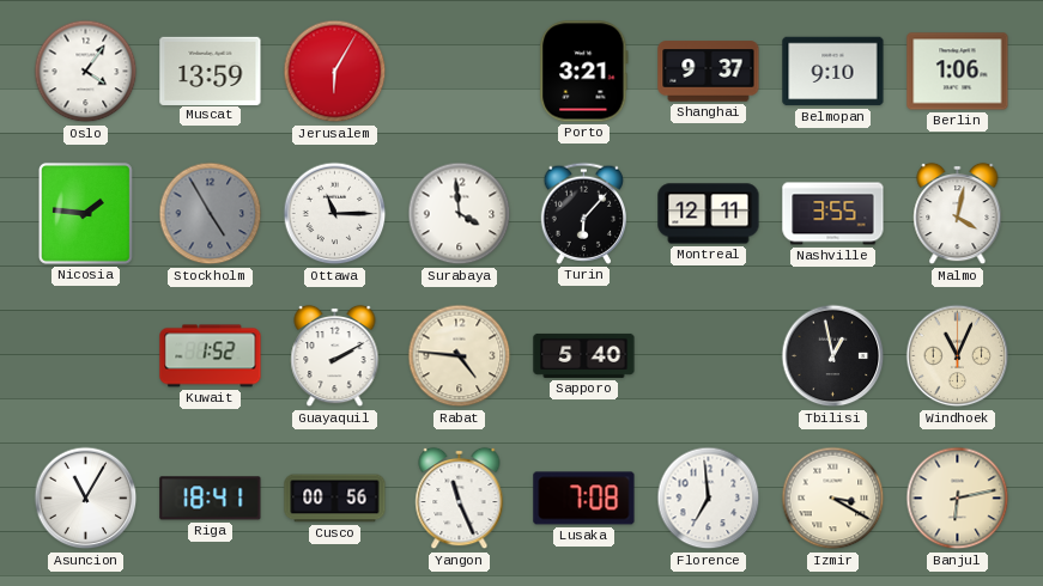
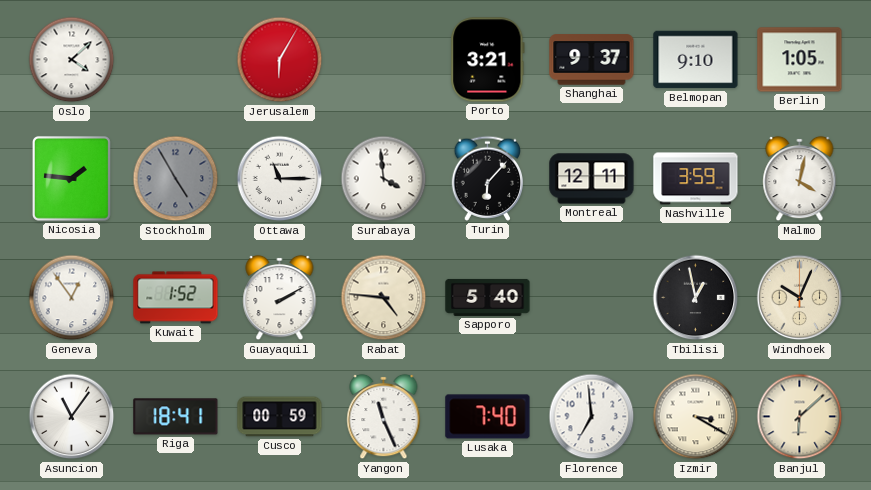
Oslo: 4:06 -> 4:08 (72, 60)
Muscat: 13:59 -> none (211, 71)
Berlin: 1:06 -> 1:05 (800, 60)
Nashville: 3:55 -> 3:59 (696, 179)
Geneva: none -> 12:54 (72, 298)
Windhoek: 11:04 -> 10:04 (800, 298)
Asuncion: 11:05 -> 11:06 (72, 417)
Cusco: 00:56 -> 00:59 (280, 417)
Lusaka: 7:08 -> 7:40 (488, 417)
Banjul: 6:13 -> 6:08 (800, 417)
